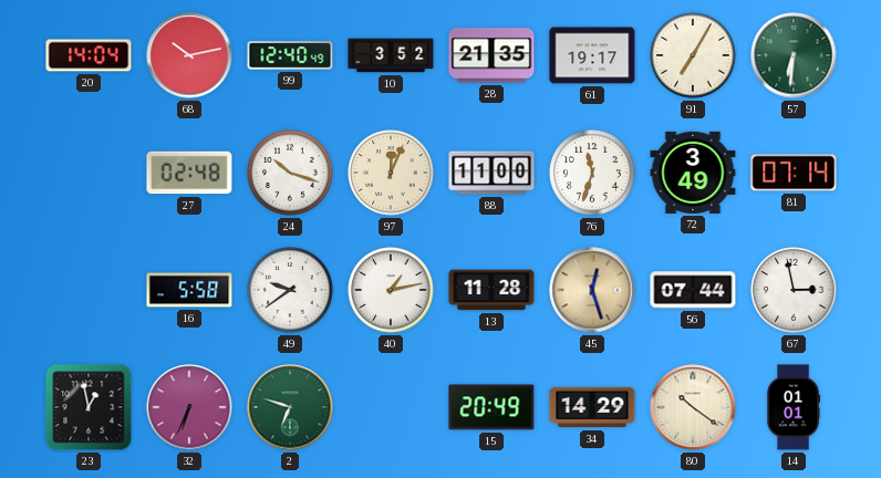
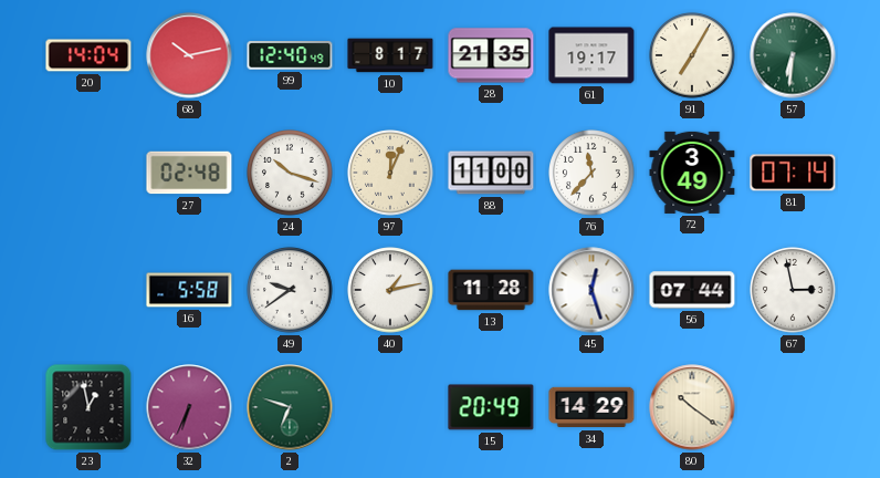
10: 3:52 -> 8:17 (390, 55)
76: 11:33 -> 11:37 (591, 173)
45 dial: champagne -> white (591, 290)
14: 01:01 -> none (794, 407)
